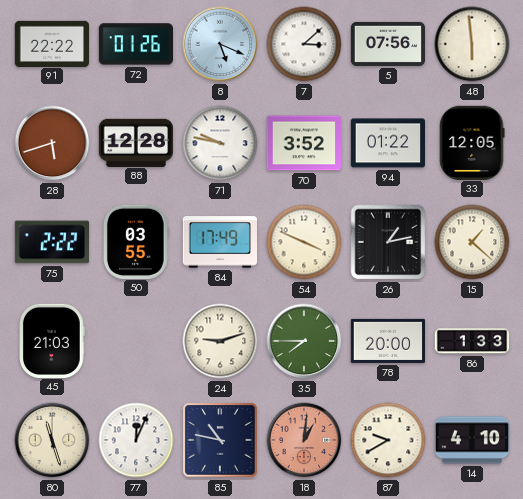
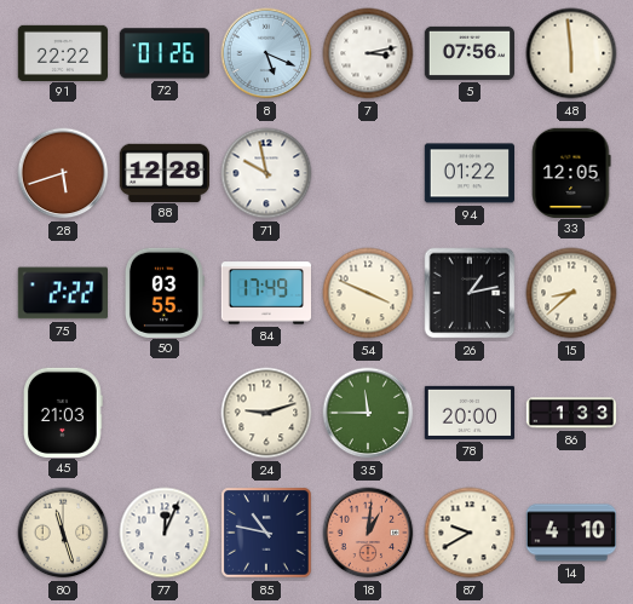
7: 3:08 -> 3:13 (368, 53)
71: 9:47 -> 9:58 (266, 173)
70: 3:52 -> none (303, 143)
15: 1:22 -> 8:38 (571, 293)
35: 7:45 -> 11:45 (368, 413)
